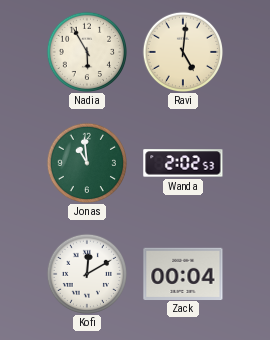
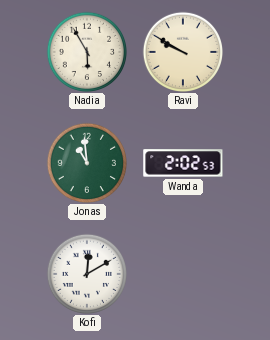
Ravi: 5:01 -> 9:50 (182, 51)
Zack: 00:04 -> none (183, 273)
